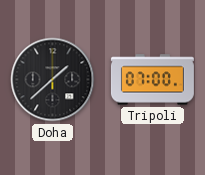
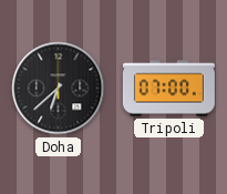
Doha: 1:38 -> 6:38 (59, 89)
